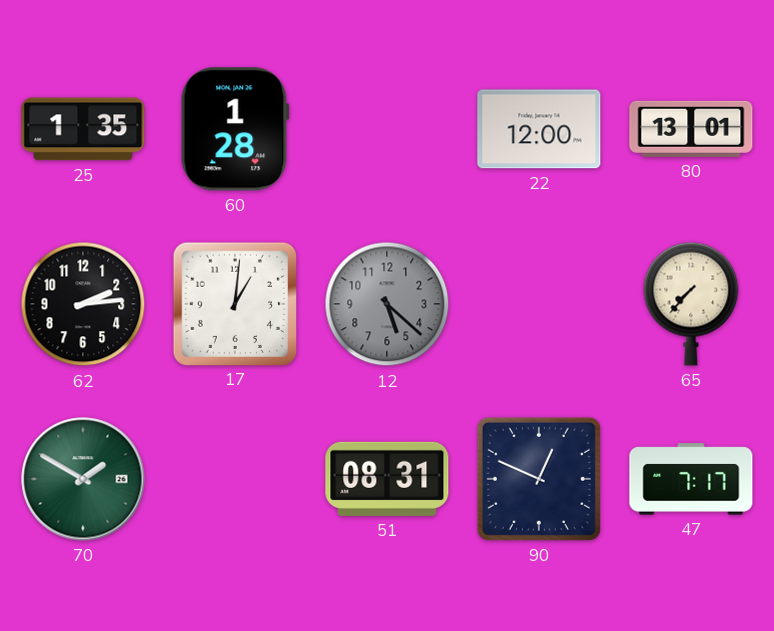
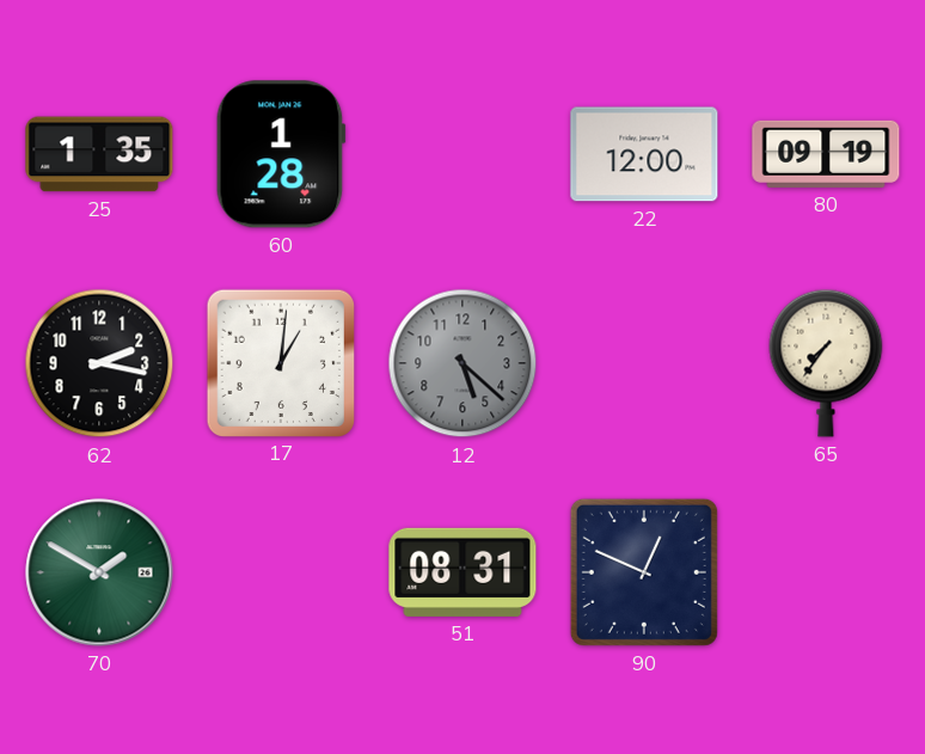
80: 13:01 -> 09:19 (826, 154)
62: 2:14 -> 2:17 (99, 363)
65: 7:37 -> 7:36 (826, 363)
47: 7:17 -> none (691, 479)
